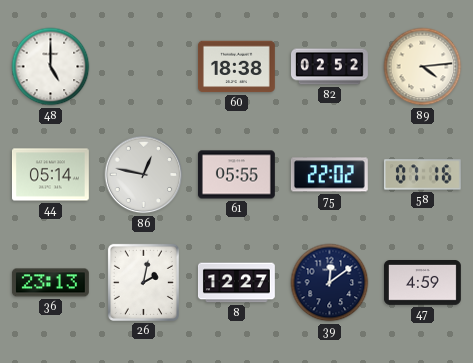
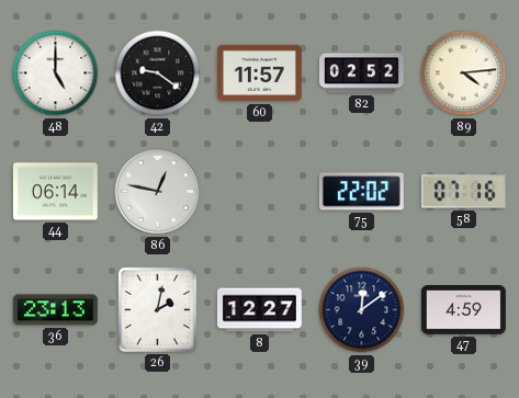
42: none -> 9:21 (158, 73)
60: 18:38 -> 11:57 (259, 73)
44: 05:14 -> 06:14 (55, 192)
61: 05:55 -> none (236, 175)
